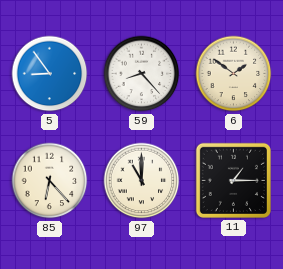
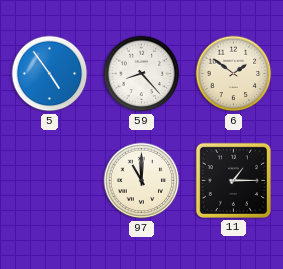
5: 8:54 -> 4:54 (50, 74)
85: 6:23 -> none (50, 181)
